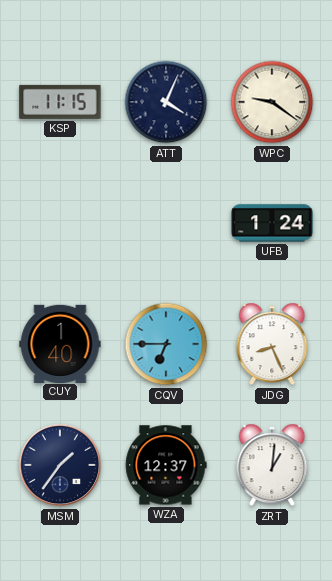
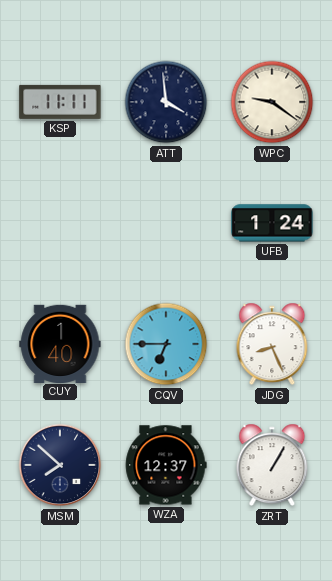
KSP: 11:15 -> 11:11 (60, 102)
ATT: 4:04 -> 3:59 (166, 102)
MSM: 1:36 -> 7:52 (60, 465)
ZRT: 1:01 -> 1:05 (272, 465)
